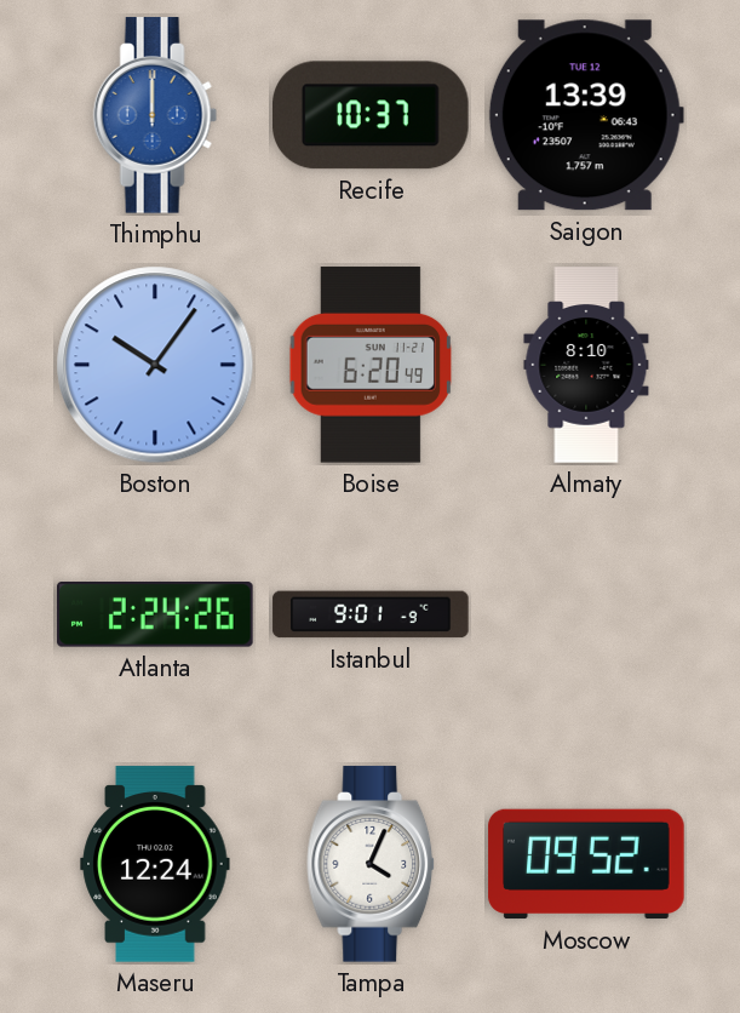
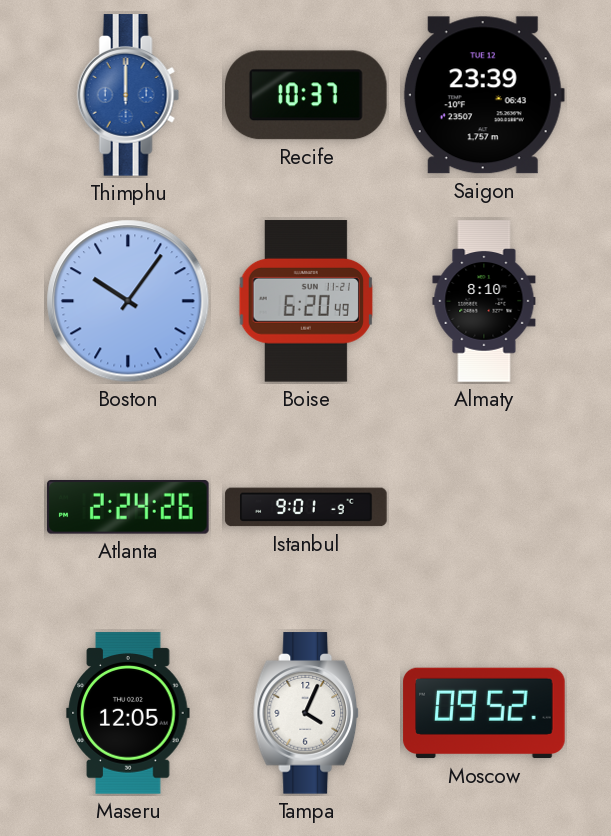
Saigon: 13:39 -> 23:39 (484, 95)
Maseru: 12:24 -> 12:05 (128, 713)
